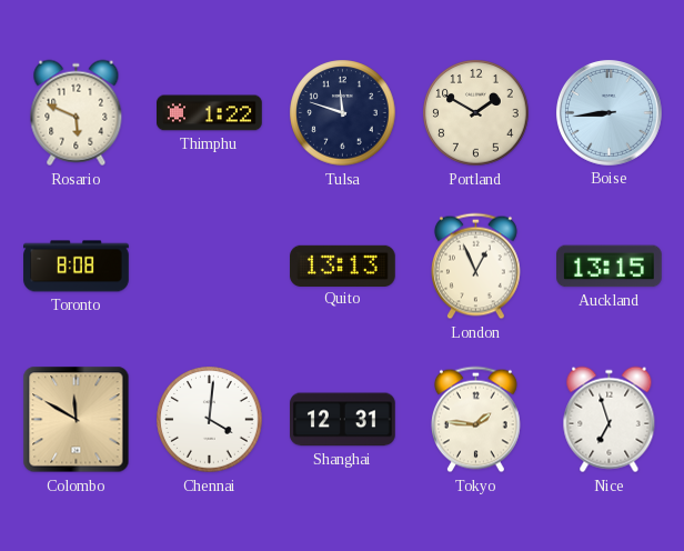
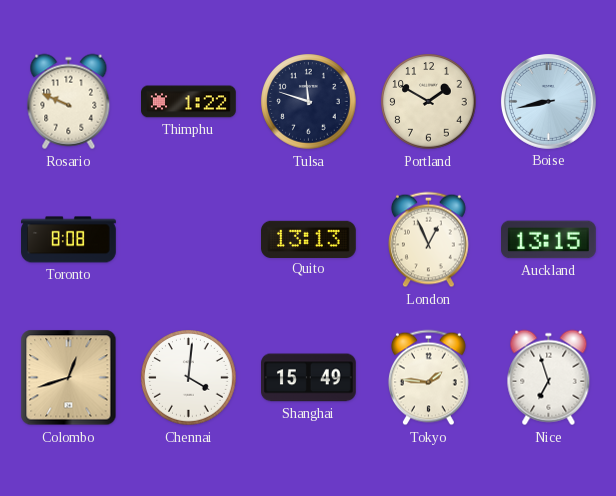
Rosario: 5:49 -> 9:49 (69, 102)
Boise: 8:44 -> 8:43 (549, 102)
Colombo: 11:50 -> 12:42 (69, 378)
Shanghai: 12:31 -> 15:49 (309, 378)
